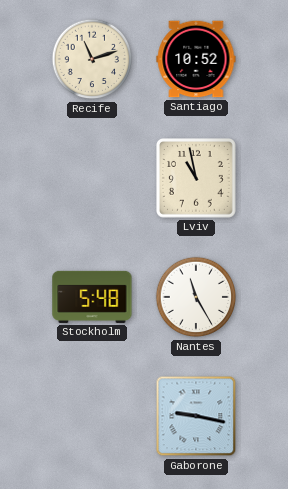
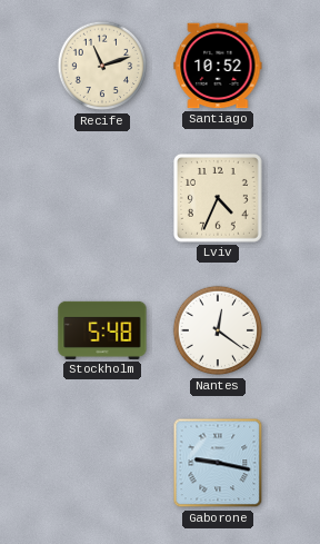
Lviv: 10:58 -> 4:34 (219, 199)
Nantes: 11:25 -> 12:21 (218, 330)
